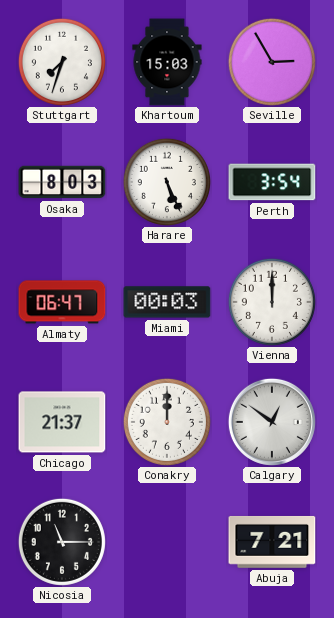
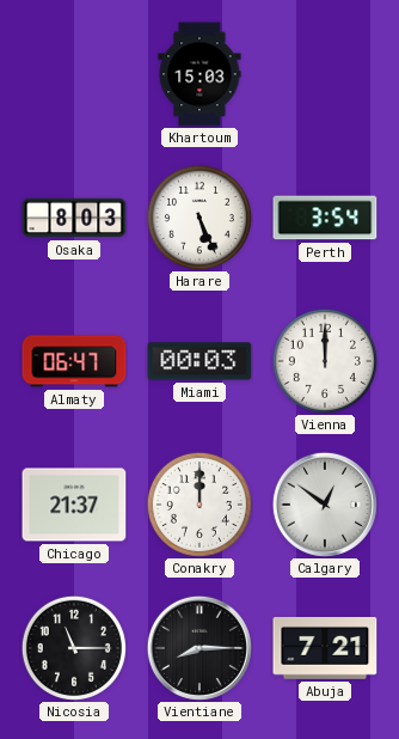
Stuttgart: 7:33 -> none (62, 62)
Seville: 2:55 -> none (272, 62)
Vientiane: none -> 8:15 (199, 648)
